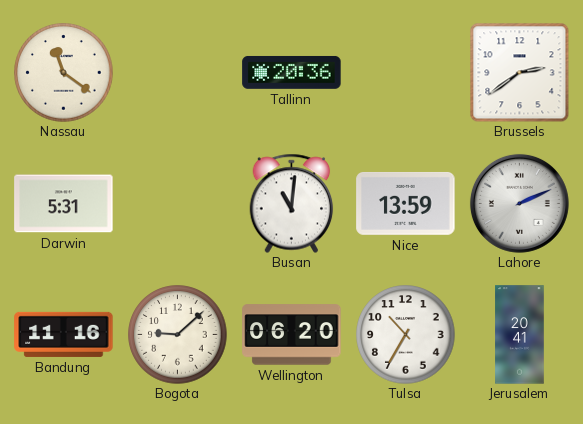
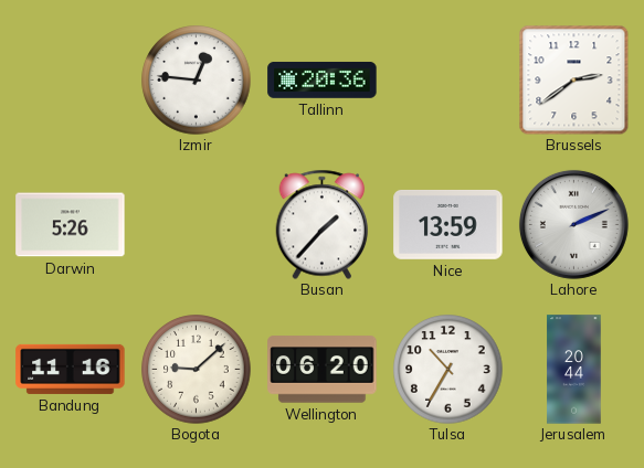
Nassau: 11:21 -> none (64, 73)
Izmir: none -> 12:46 (197, 81)
Darwin: 5:31 -> 5:26 (71, 225)
Busan: 11:01 -> 1:37 (323, 224)
Jerusalem: 20:41 -> 20:44 (574, 370)
